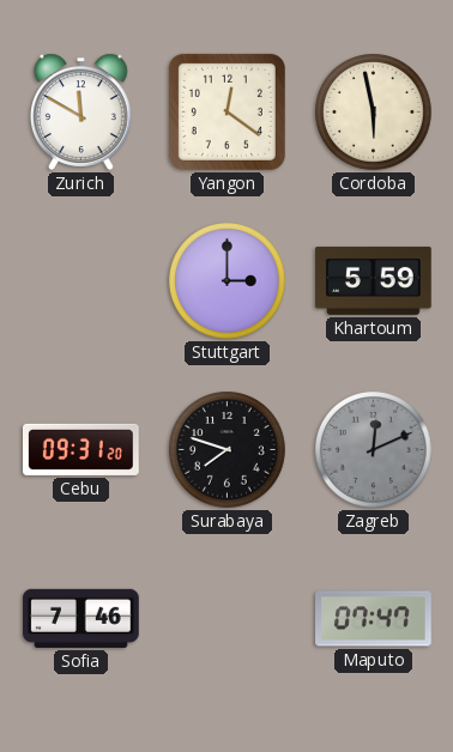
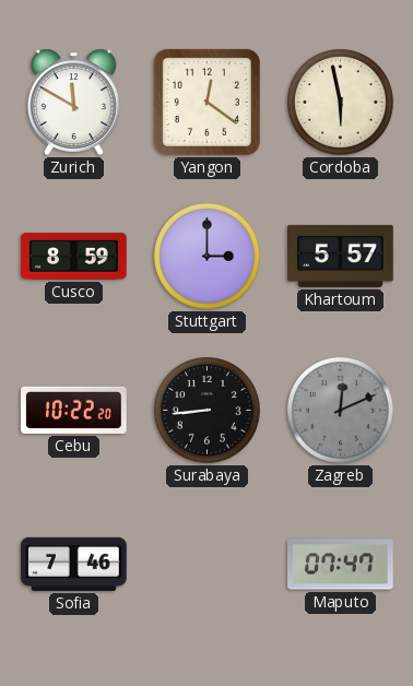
Cusco: none -> 8:59 (74, 257)
Khartoum: 5:59 -> 5:57 (341, 256)
Cebu: 09:31 -> 10:22 (74, 410)
Surabaya: 7:48 -> 8:44 (208, 411)
